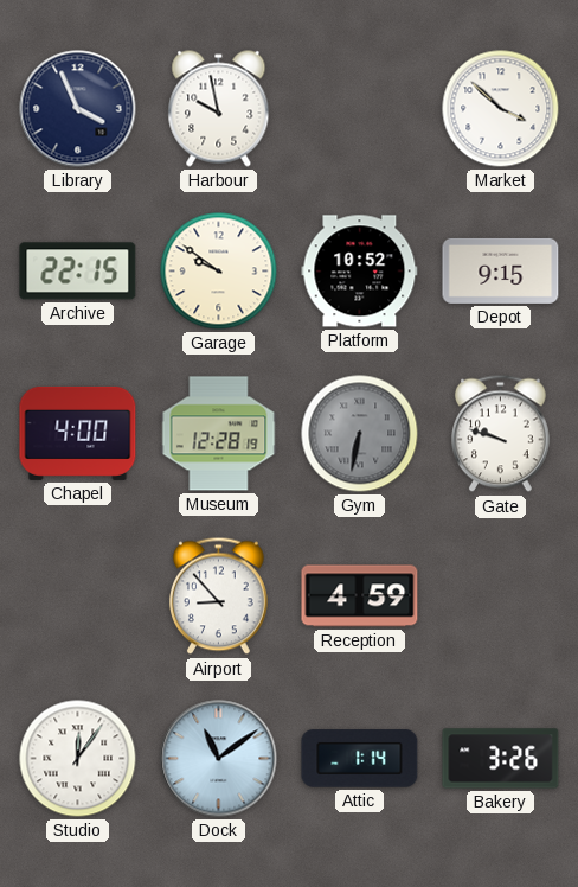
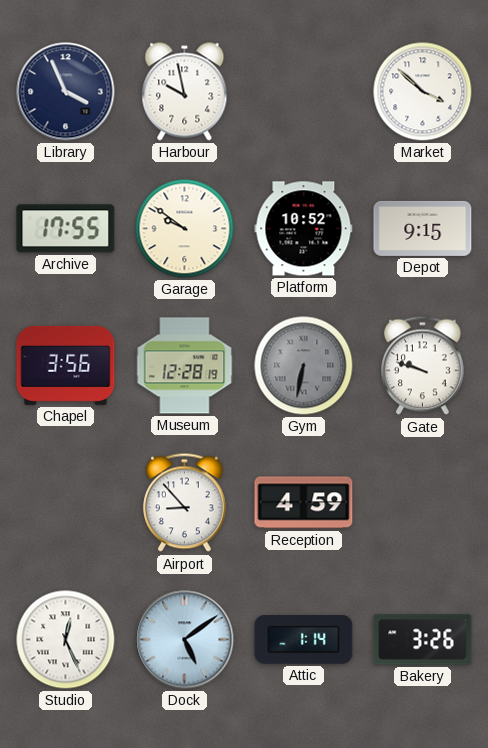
Archive: 22:15 -> 17:55 (66, 229)
Chapel: 4:00 -> 3:56 (66, 365)
Studio: 12:06 -> 12:26 (66, 640)
Dock: 11:09 -> 5:09 (185, 640)
